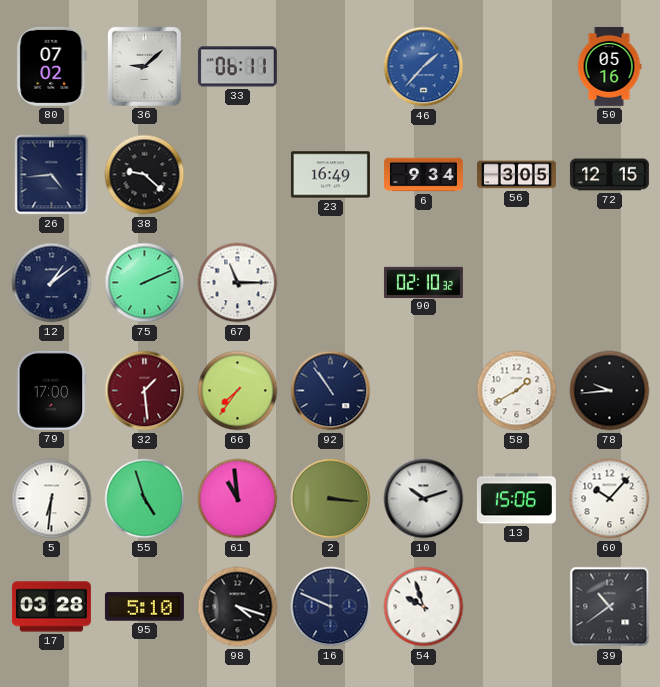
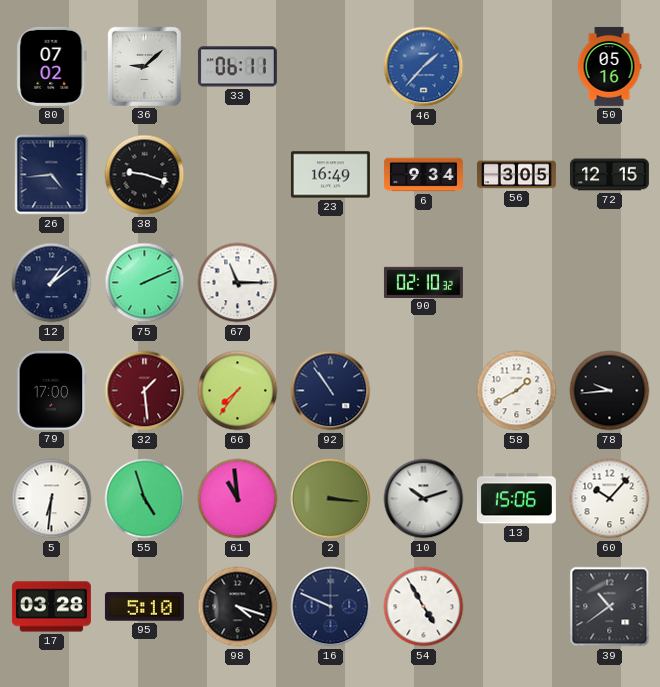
38: 9:22 -> 9:18 (145, 175)
54: 9:57 -> 4:55 (424, 607)
